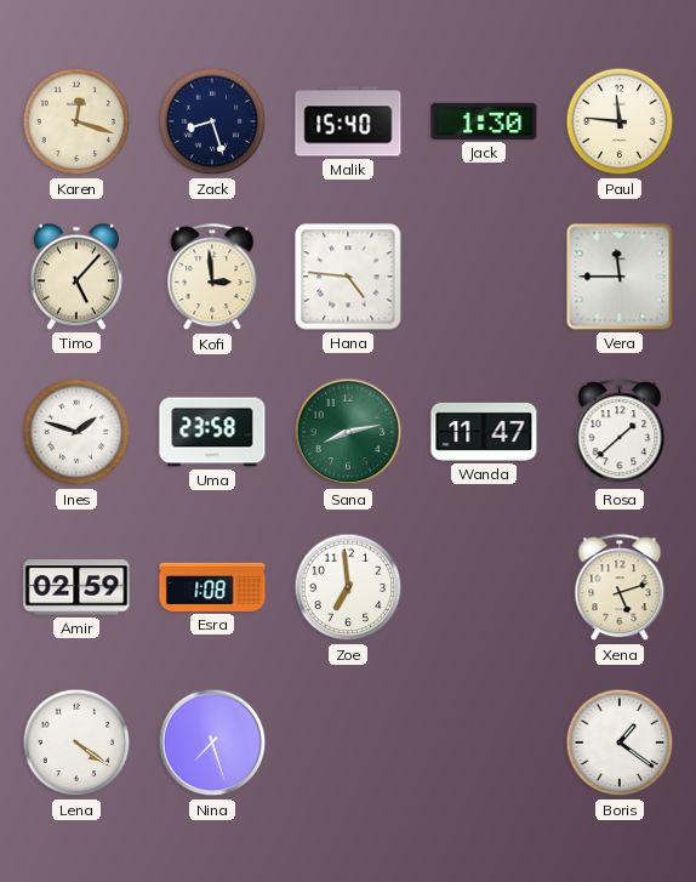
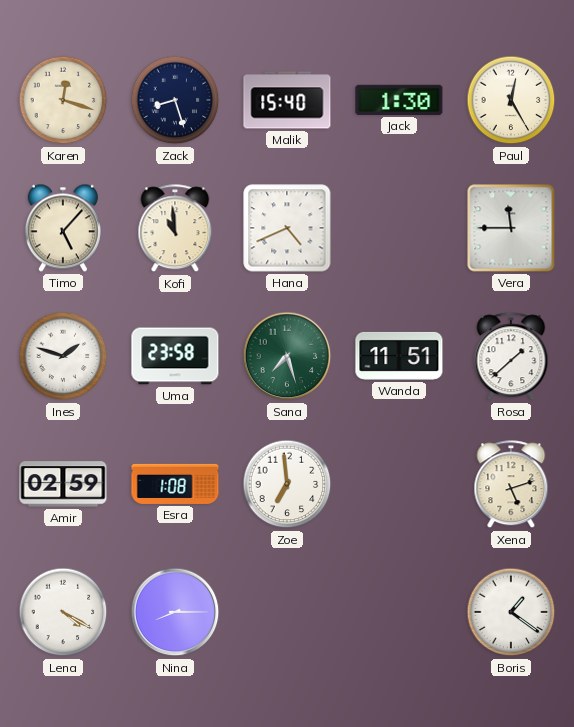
Paul: 11:46 -> 12:25 (511, 100)
Kofi: 2:59 -> 10:59 (175, 229)
Hana: 4:46 -> 4:41 (287, 228)
Sana: 8:13 -> 7:27 (287, 356)
Wanda: 11:47 -> 11:51 (399, 356)
Lena: 4:21 -> 4:20 (63, 612)
Nina: 7:27 -> 8:15 (175, 612)
